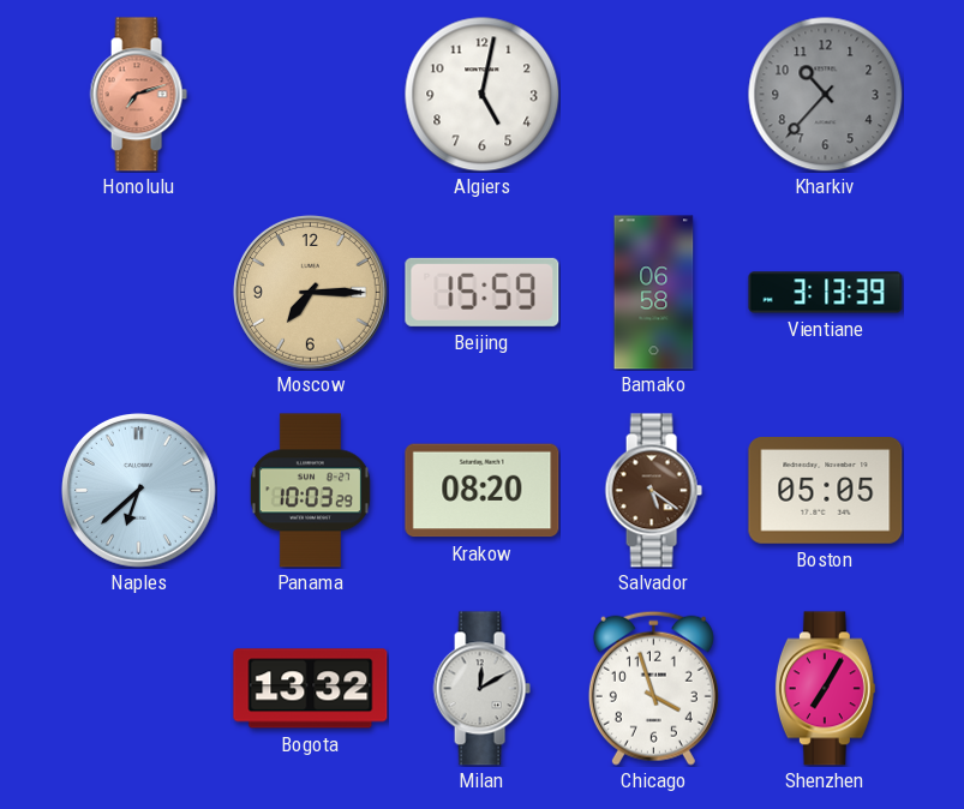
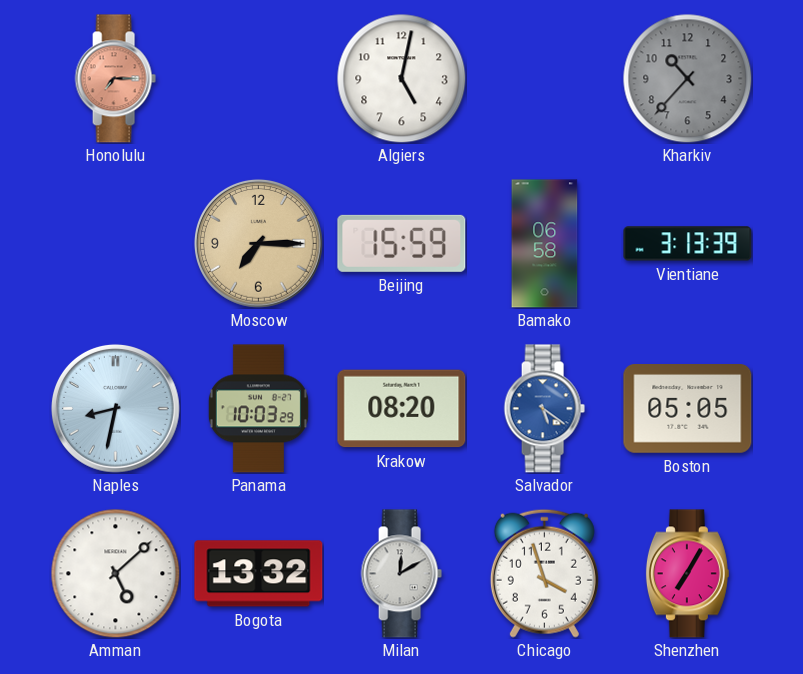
Honolulu: 7:12 -> 7:15 (115, 79)
Naples: 6:38 -> 8:32 (115, 408)
Salvador dial: brown -> blue (544, 409)
Amman: none -> 5:08 (115, 573)
